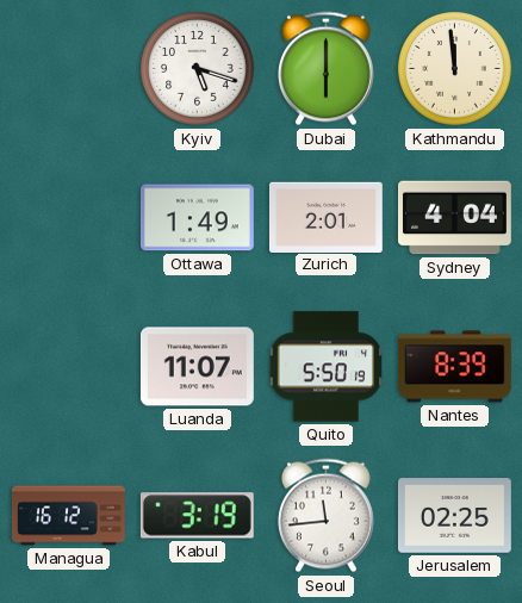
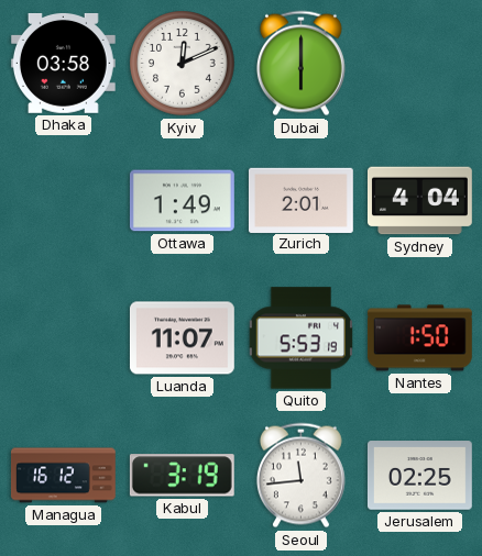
Dhaka: none -> 03:58 (63, 63)
Kyiv: 5:18 -> 12:11 (183, 64)
Kathmandu: 11:59 -> none (455, 69)
Quito: 5:50 -> 5:53 (300, 338)
Nantes: 8:39 -> 1:50 (419, 338)
